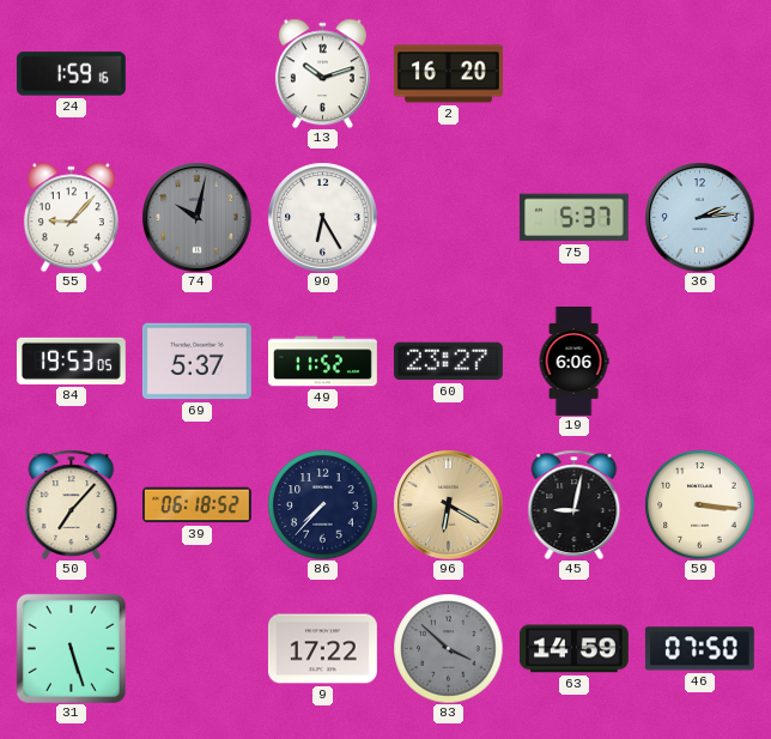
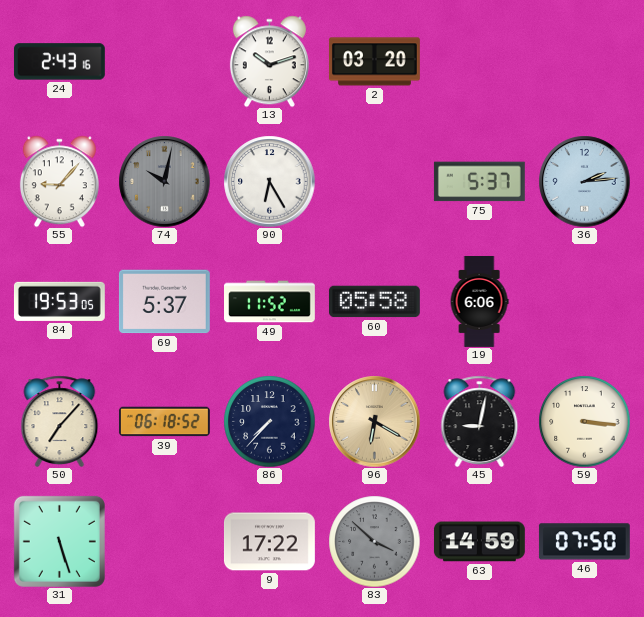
24: 1:59 -> 2:43 (59, 62)
2: 16:20 -> 03:20 (374, 62)
60: 23:27 -> 05:58 (374, 302)
